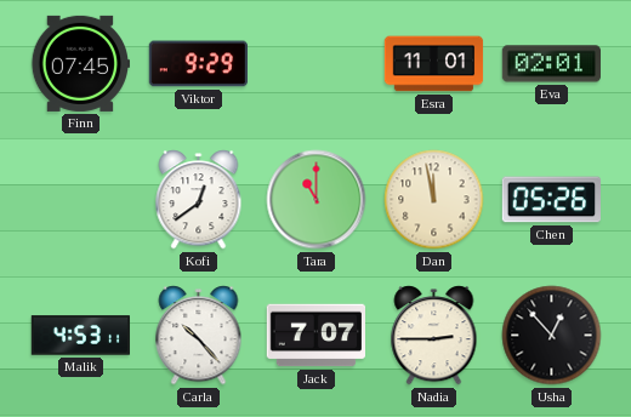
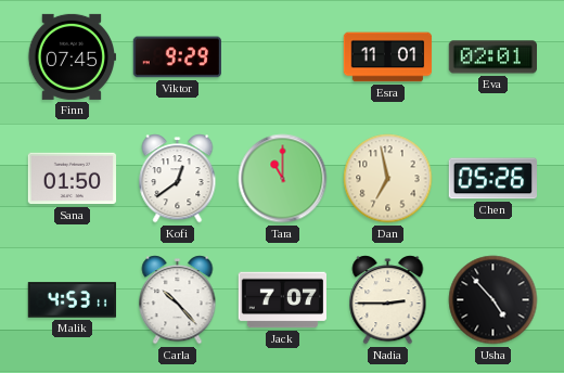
Sana: none -> 01:50 (73, 179)
Dan: 11:58 -> 6:58 (388, 179)
Usha: 12:53 -> 4:53 (493, 300)
